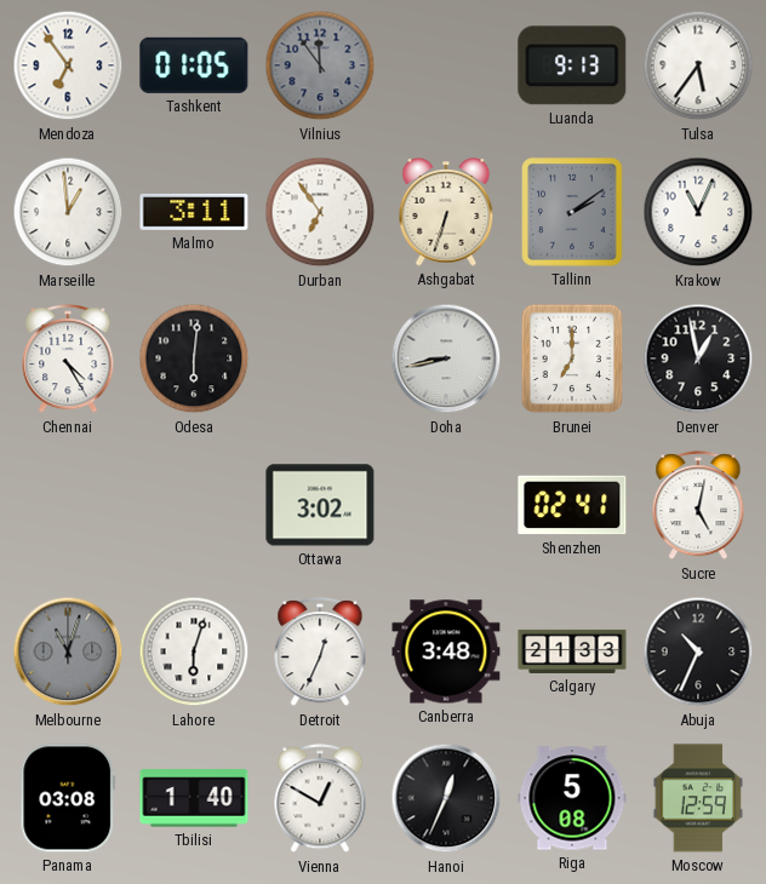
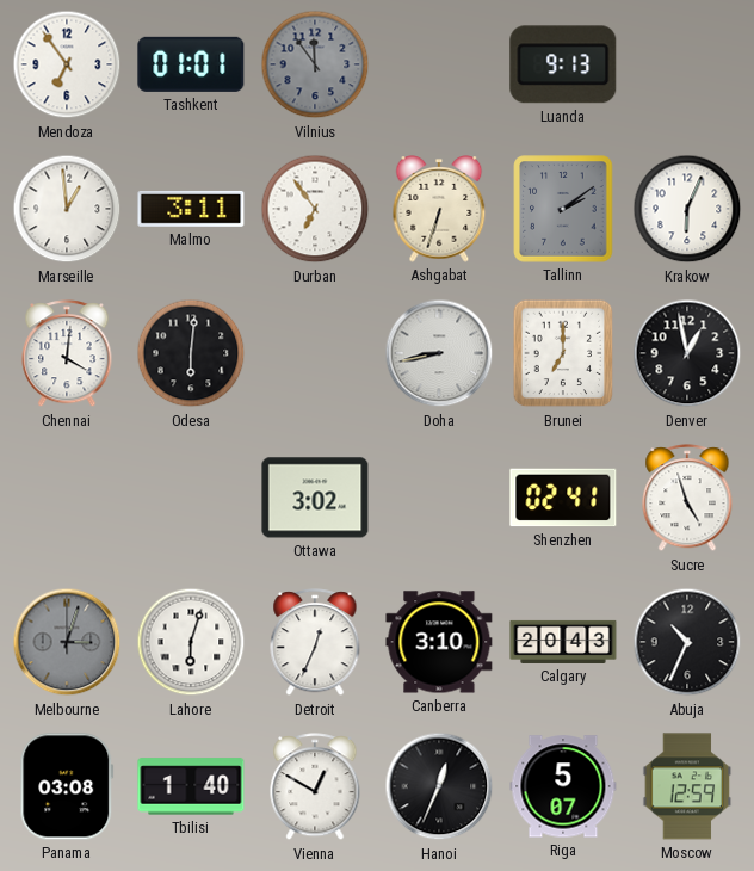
Tashkent: 01:05 -> 01:01 (191, 64)
Tulsa: 5:36 -> none (698, 65)
Krakow: 11:04 -> 6:04 (687, 209)
Chennai: 4:25 -> 4:01 (67, 354)
Sucre: 5:02 -> 4:57 (687, 499)
Melbourne: 11:03 -> 3:03 (67, 642)
Canberra: 3:48 -> 3:10 (439, 642)
Calgary: 21:33 -> 20:43 (563, 642)
Riga: 5:08 -> 5:07 (563, 786)
